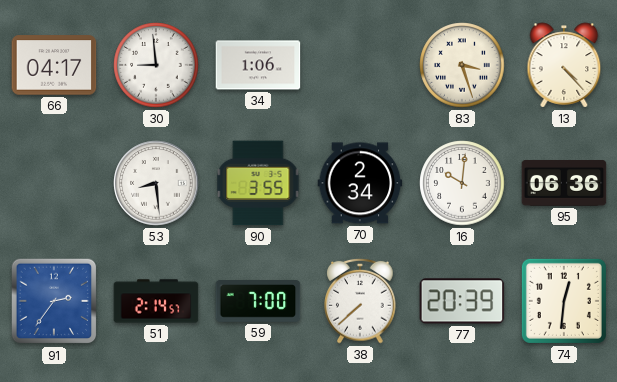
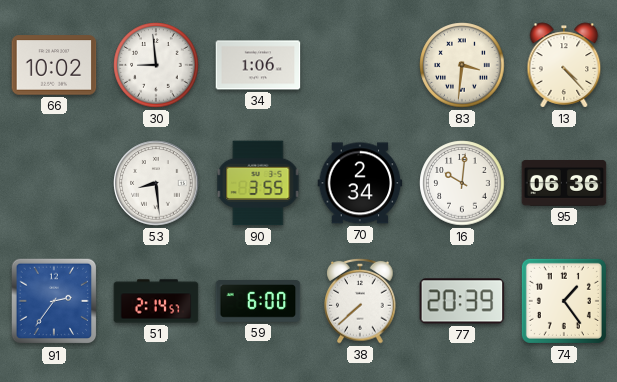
66: 04:17 -> 10:02 (54, 65)
83: 3:27 -> 3:31 (462, 65)
59: 7:00 -> 6:00 (258, 302)
74: 12:31 -> 1:24 (564, 301)
